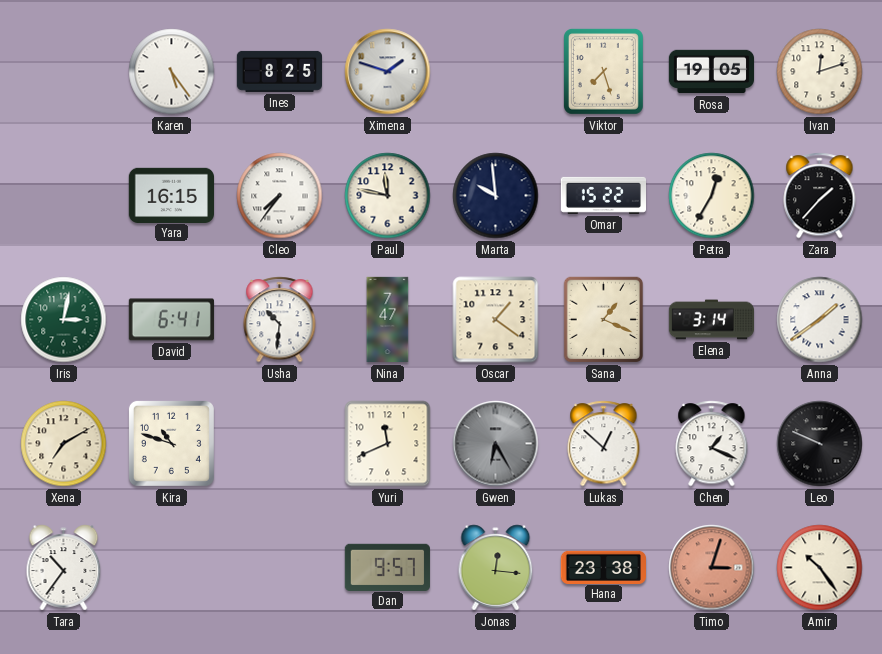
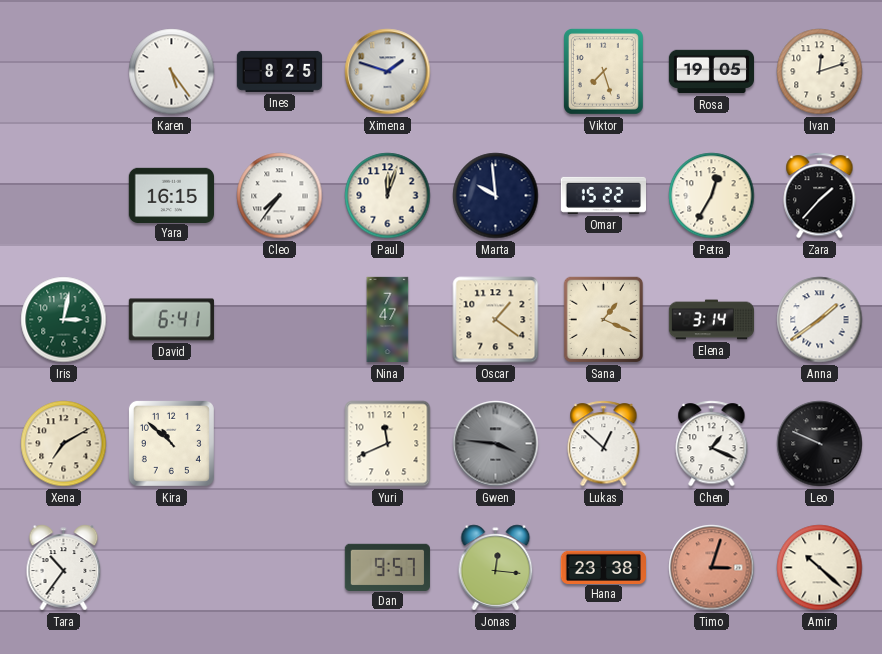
Paul: 11:47 -> 12:03 (388, 196)
Usha: 10:31 -> none (280, 320)
Kira: 10:48 -> 10:52 (171, 443)
Gwen: 6:25 -> 3:46 (496, 444)
Amir: 10:24 -> 10:22 (820, 568)
